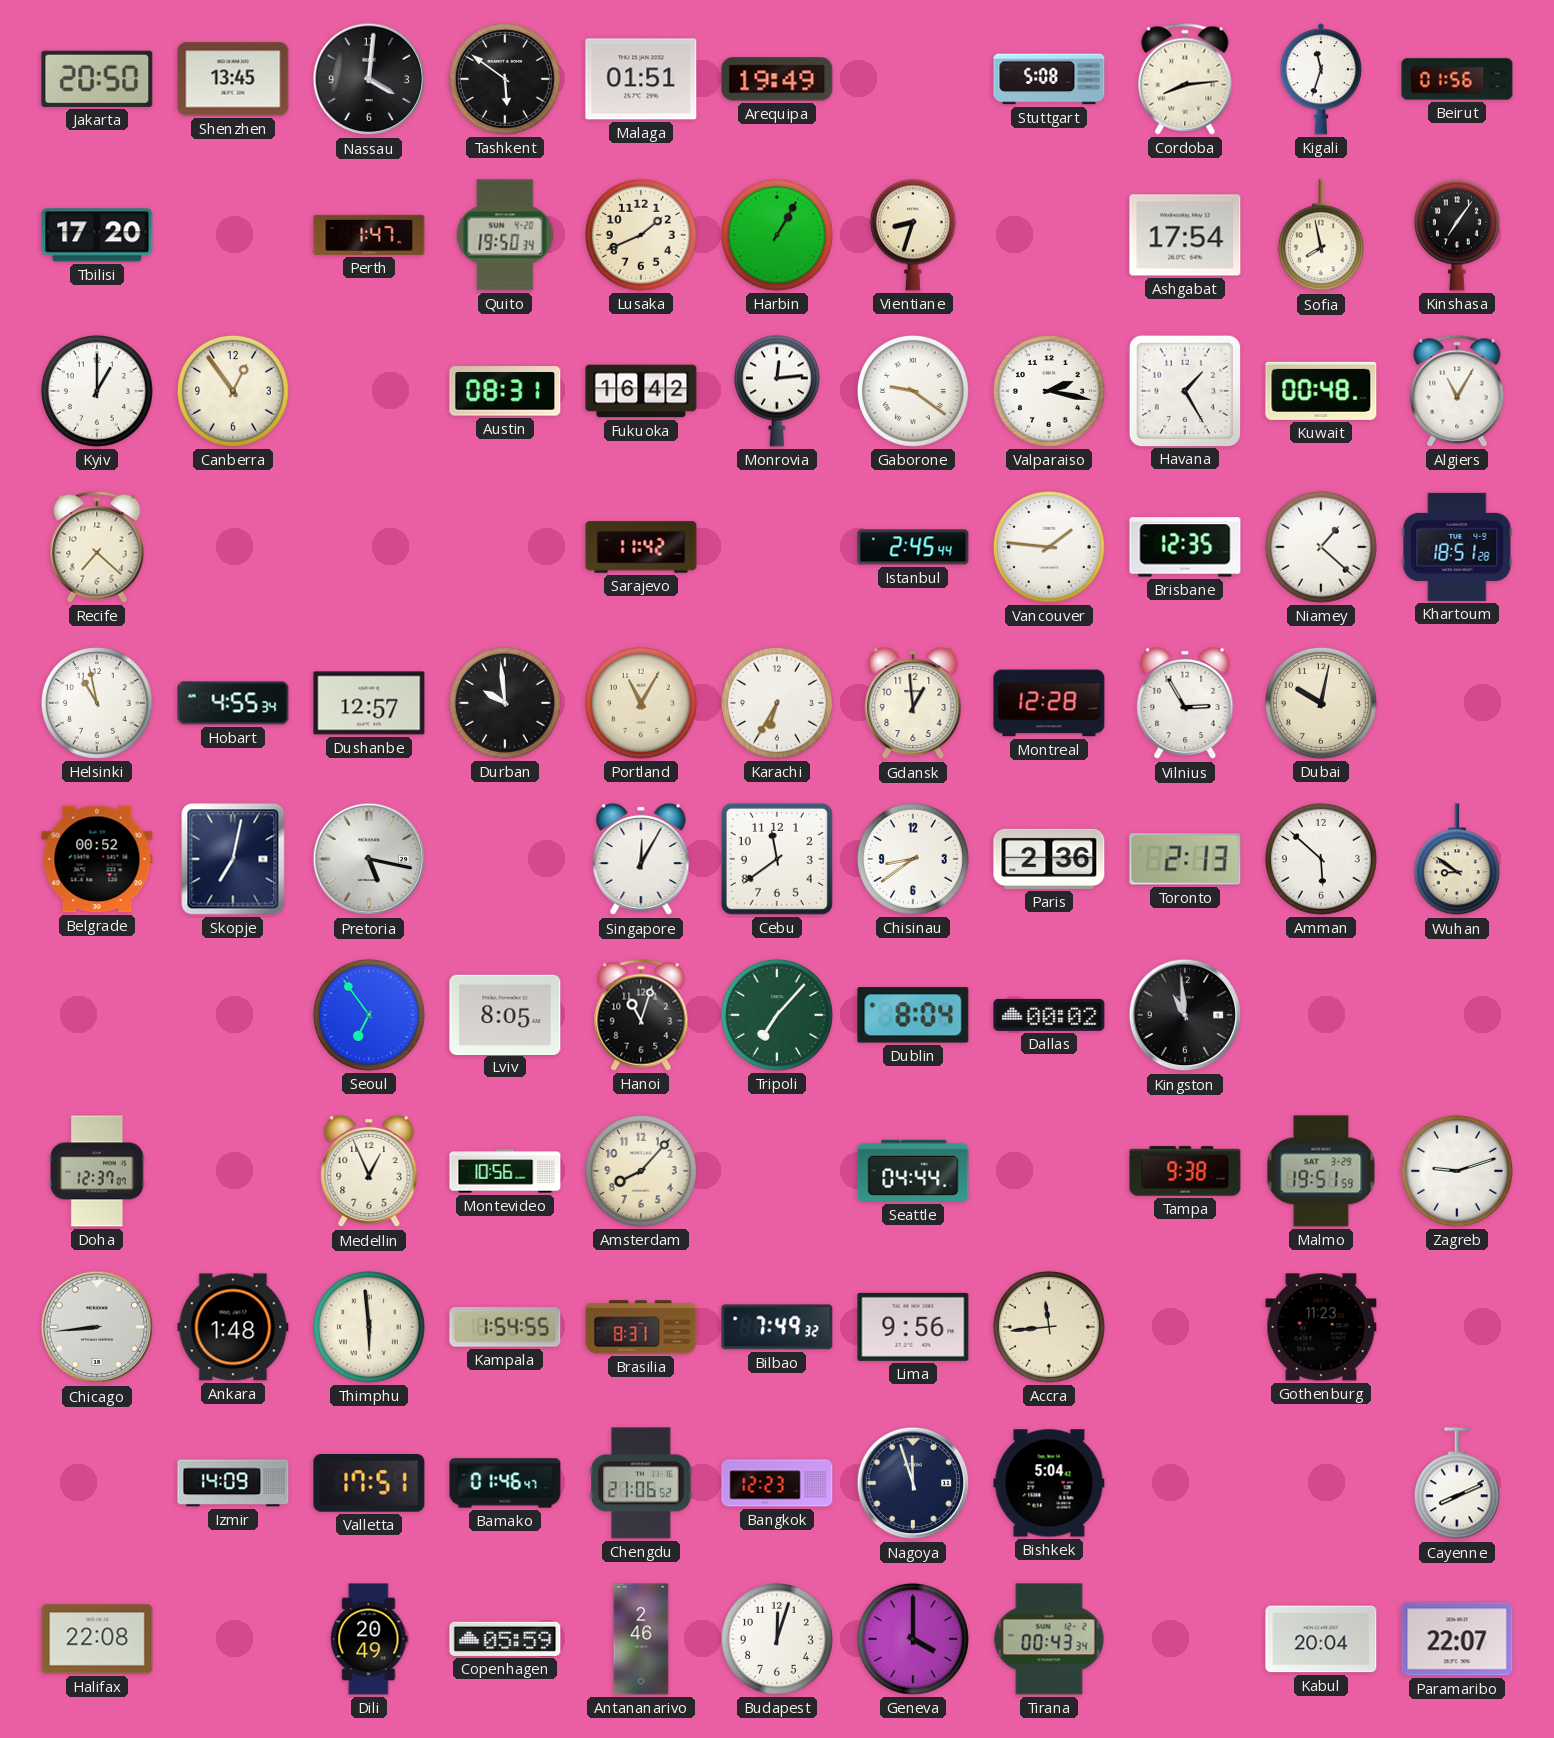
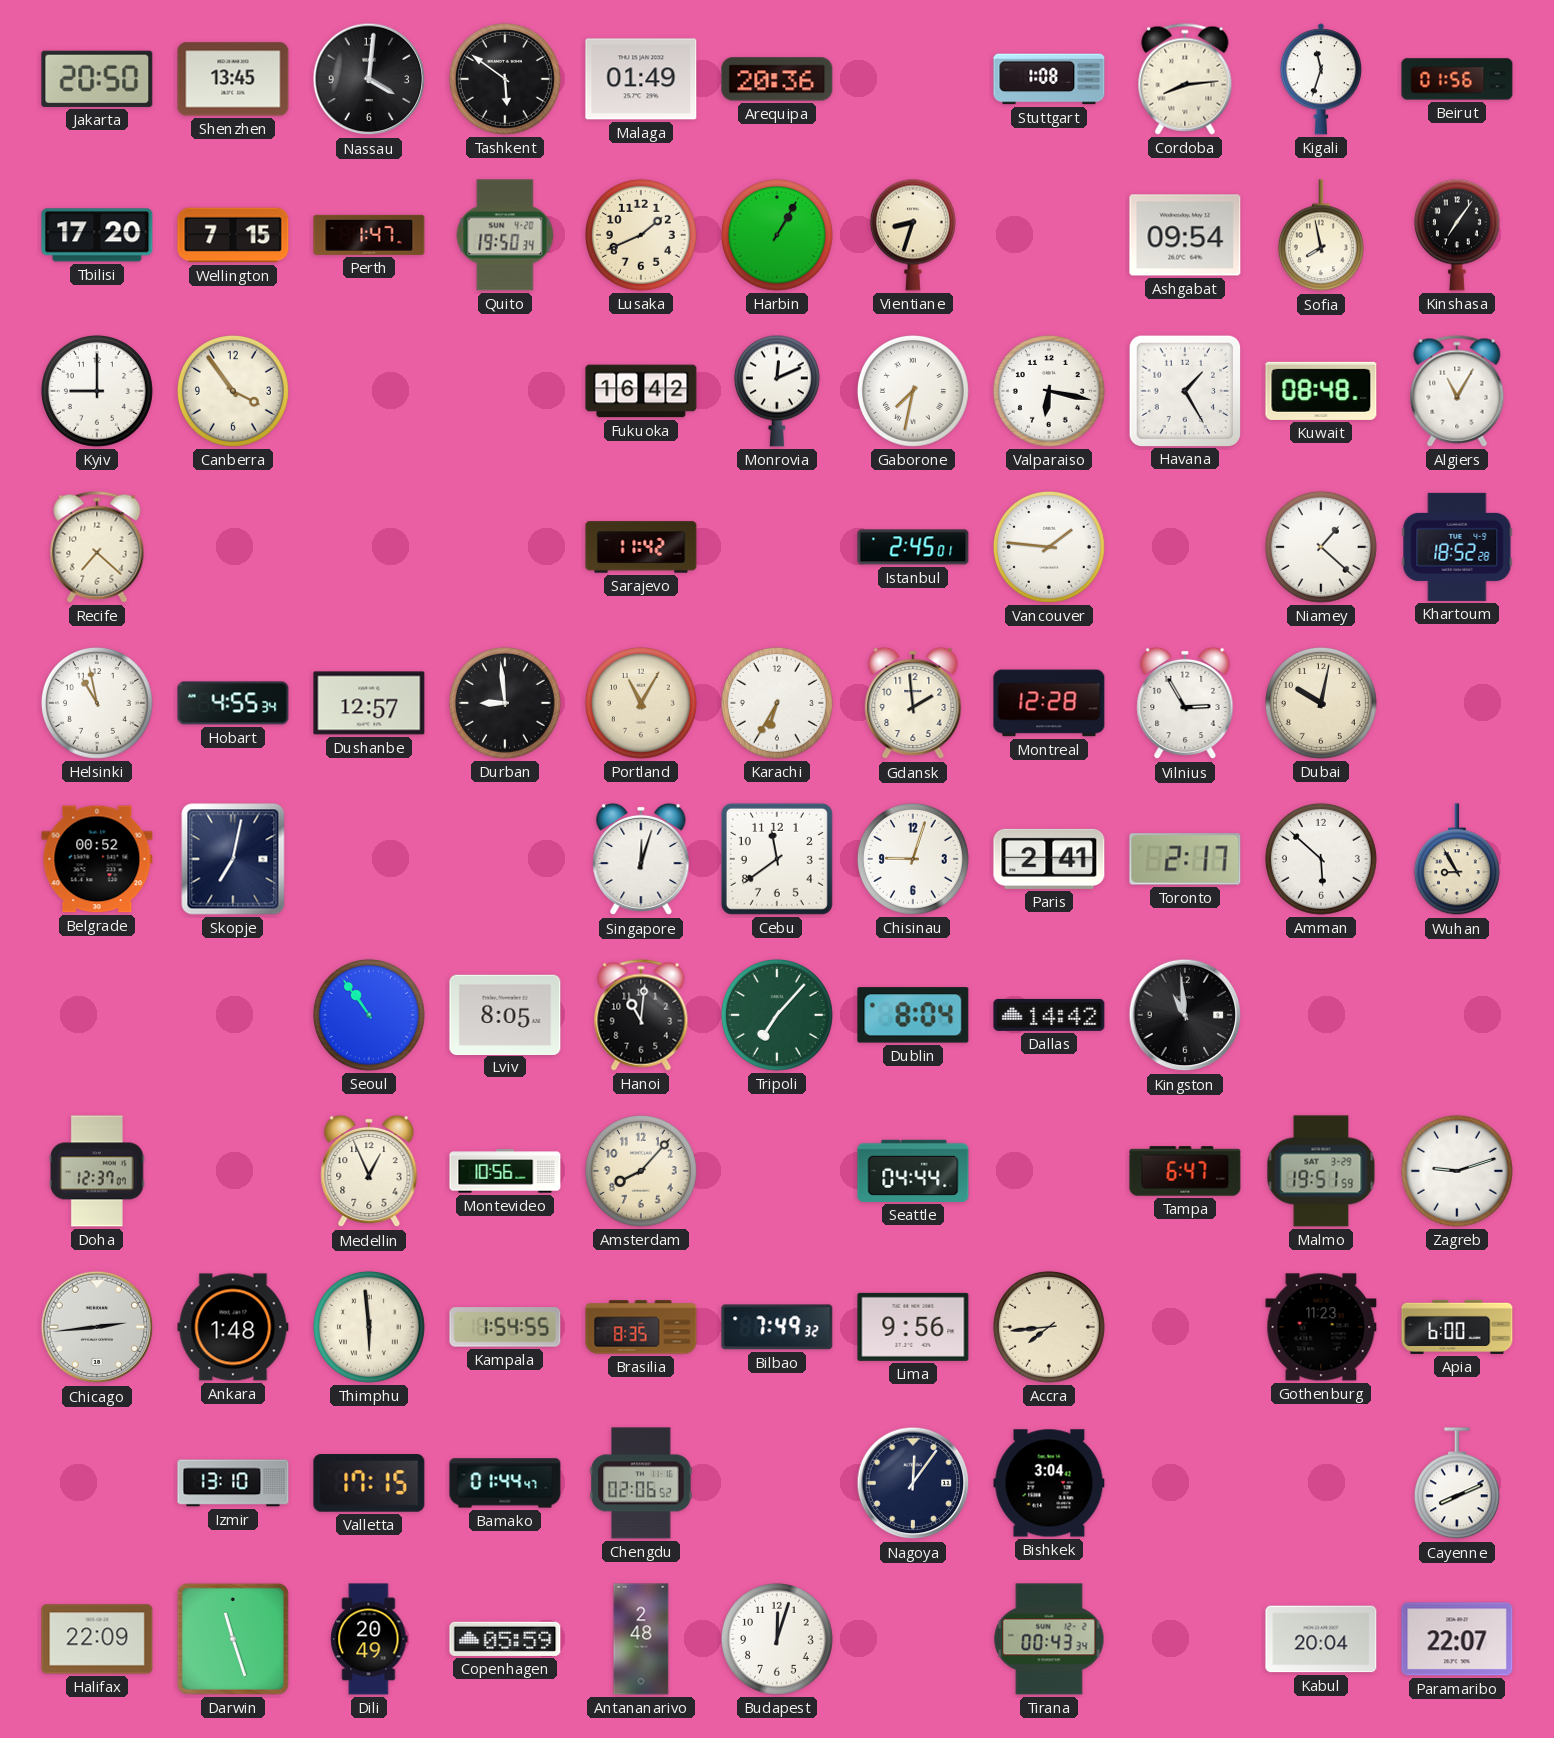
Malaga: 01:51 -> 01:49 (641, 79)
Arequipa: 19:49 -> 20:36 (777, 79)
Stuttgart: 5:08 -> 1:08 (1049, 79)
Wellington: none -> 7:15 (233, 235)
Ashgabat: 17:54 -> 09:54 (1185, 235)
Kyiv: 1:00 -> 9:00 (97, 391)
Canberra: 12:54 -> 3:54 (233, 391)
Austin: 08:31 -> none (505, 391)
Monrovia: 12:14 -> 12:11 (777, 391)
Gaborone: 9:21 -> 7:32 (913, 391)
Valparaiso: 2:17 -> 6:17 (1049, 391)
Kuwait: 00:48 -> 08:48 (1321, 391)
Istanbul: 2:45:44 -> 2:45:01 (913, 547)
Brisbane: 12:35 -> none (1185, 547)
Khartoum: 18:51 -> 18:52 (1457, 547)
Durban: 9:59 -> 8:59 (505, 703)
Gdansk: 12:59 -> 1:59 (913, 703)
Pretoria: 5:17 -> none (369, 859)
Singapore: 12:05 -> 12:03 (641, 859)
Chisinau: 8:39 -> 9:03 (913, 859)
Paris: 2:36 -> 2:41 (1049, 859)
Toronto: 2:13 -> 2:17 (1185, 859)
Wuhan: 8:51 -> 8:55 (1457, 860)
Seoul: 6:54 -> 10:54 (369, 1015)
Hanoi: 11:03 -> 11:01 (641, 1015)
Dallas: 00:02 -> 14:42 (1049, 1015)
Tampa: 9:38 -> 6:47 (1185, 1171)
Chicago: 8:44 -> 2:44 (97, 1327)
Brasilia: 8:31 -> 8:35 (641, 1327)
Accra: 11:44 -> 7:44 (1049, 1327)
Apia: none -> 6:00 (1457, 1327)
Izmir: 14:09 -> 13:10 (233, 1483)
Valletta: 17:51 -> 17:15 (369, 1483)
Bamako: 01:46 -> 01:44 (505, 1483)
Chengdu: 21:06 -> 02:06 (641, 1483)
Bangkok: 12:23 -> none (777, 1483)
Nagoya: 11:57 -> 12:06 (913, 1483)
Bishkek: 5:04 -> 3:04 (1049, 1483)
Halifax: 22:08 -> 22:09 (97, 1639)
Darwin: none -> 11:27 (233, 1639)
Antananarivo: 2:46 -> 2:48 (641, 1639)
Geneva: 4:00 -> none (913, 1639)
